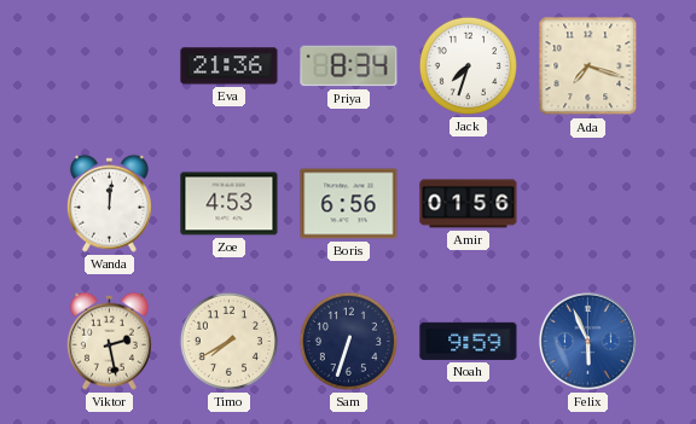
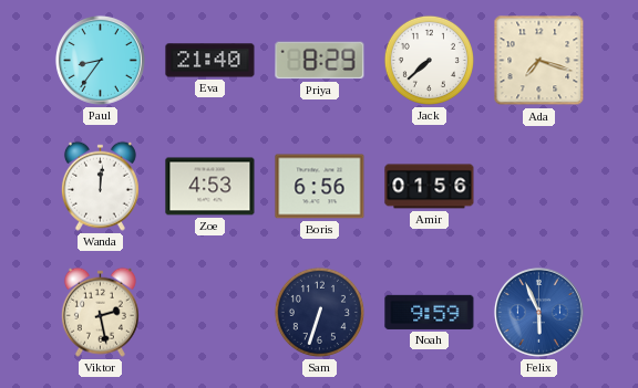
Paul: none -> 8:36 (100, 60)
Eva: 21:36 -> 21:40 (210, 61)
Priya: 8:34 -> 8:29 (320, 61)
Jack: 7:33 -> 7:38 (429, 60)
Timo: 7:40 -> none (228, 341)
